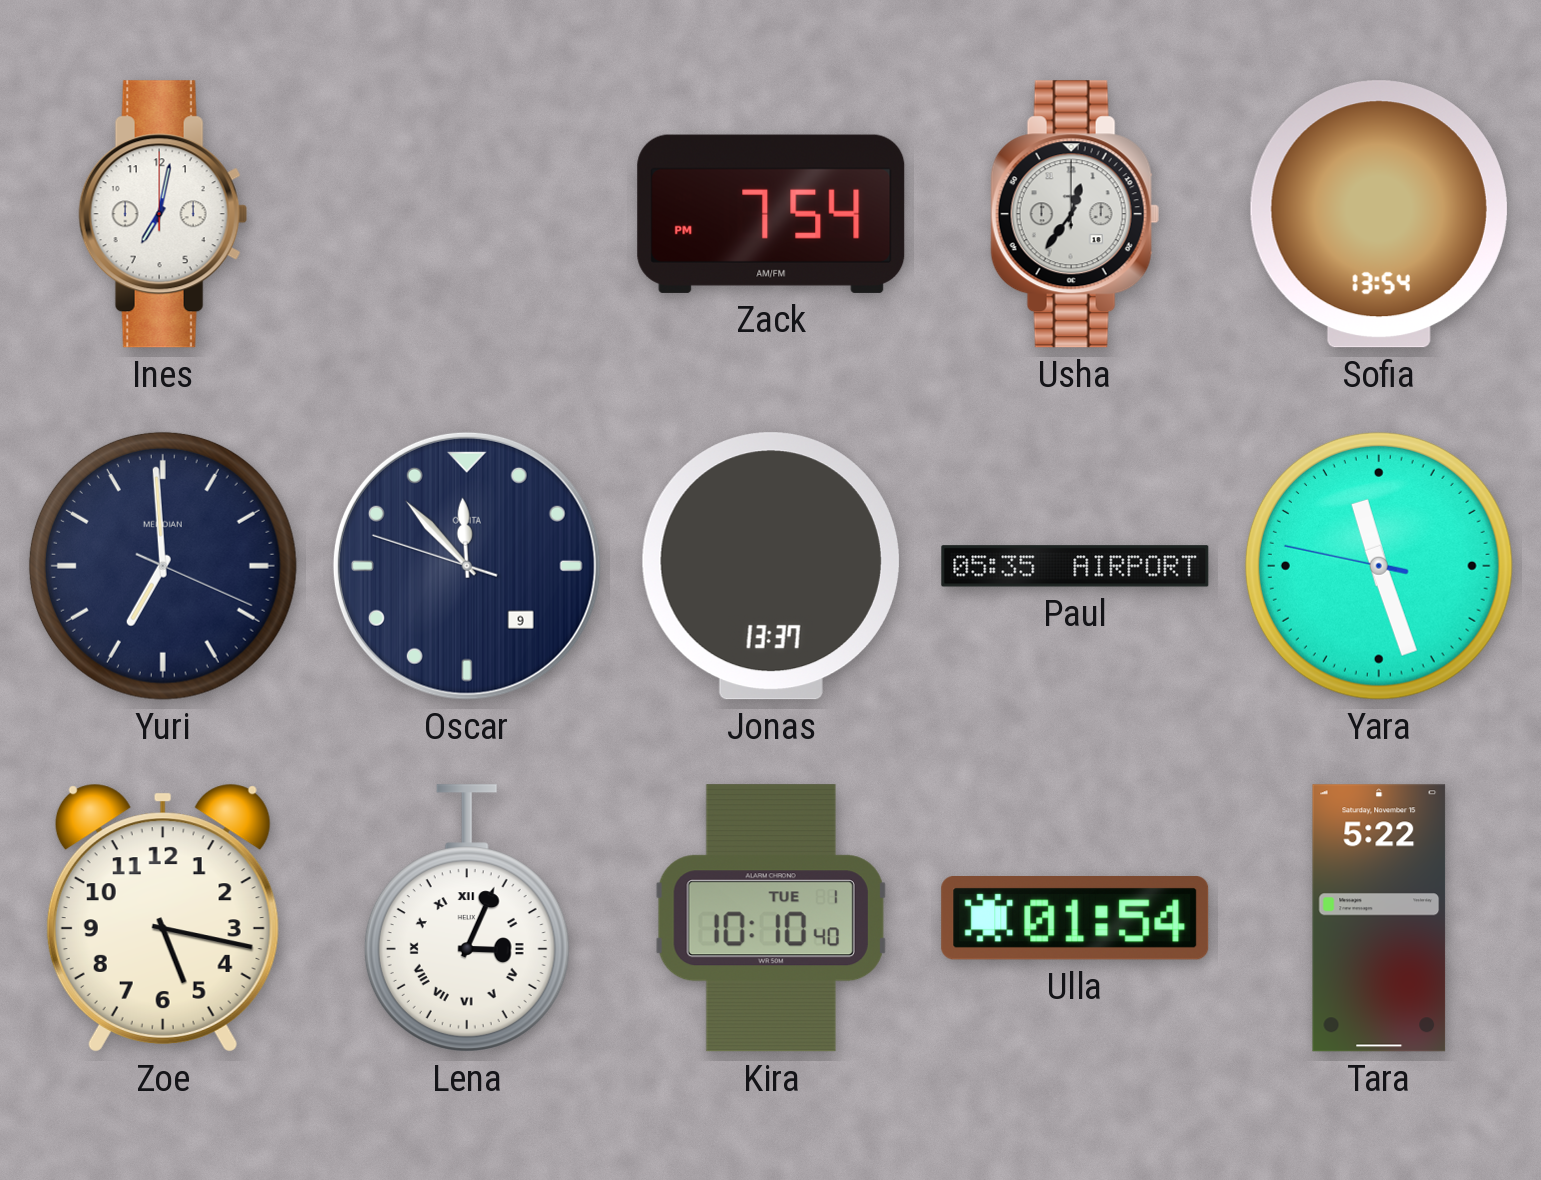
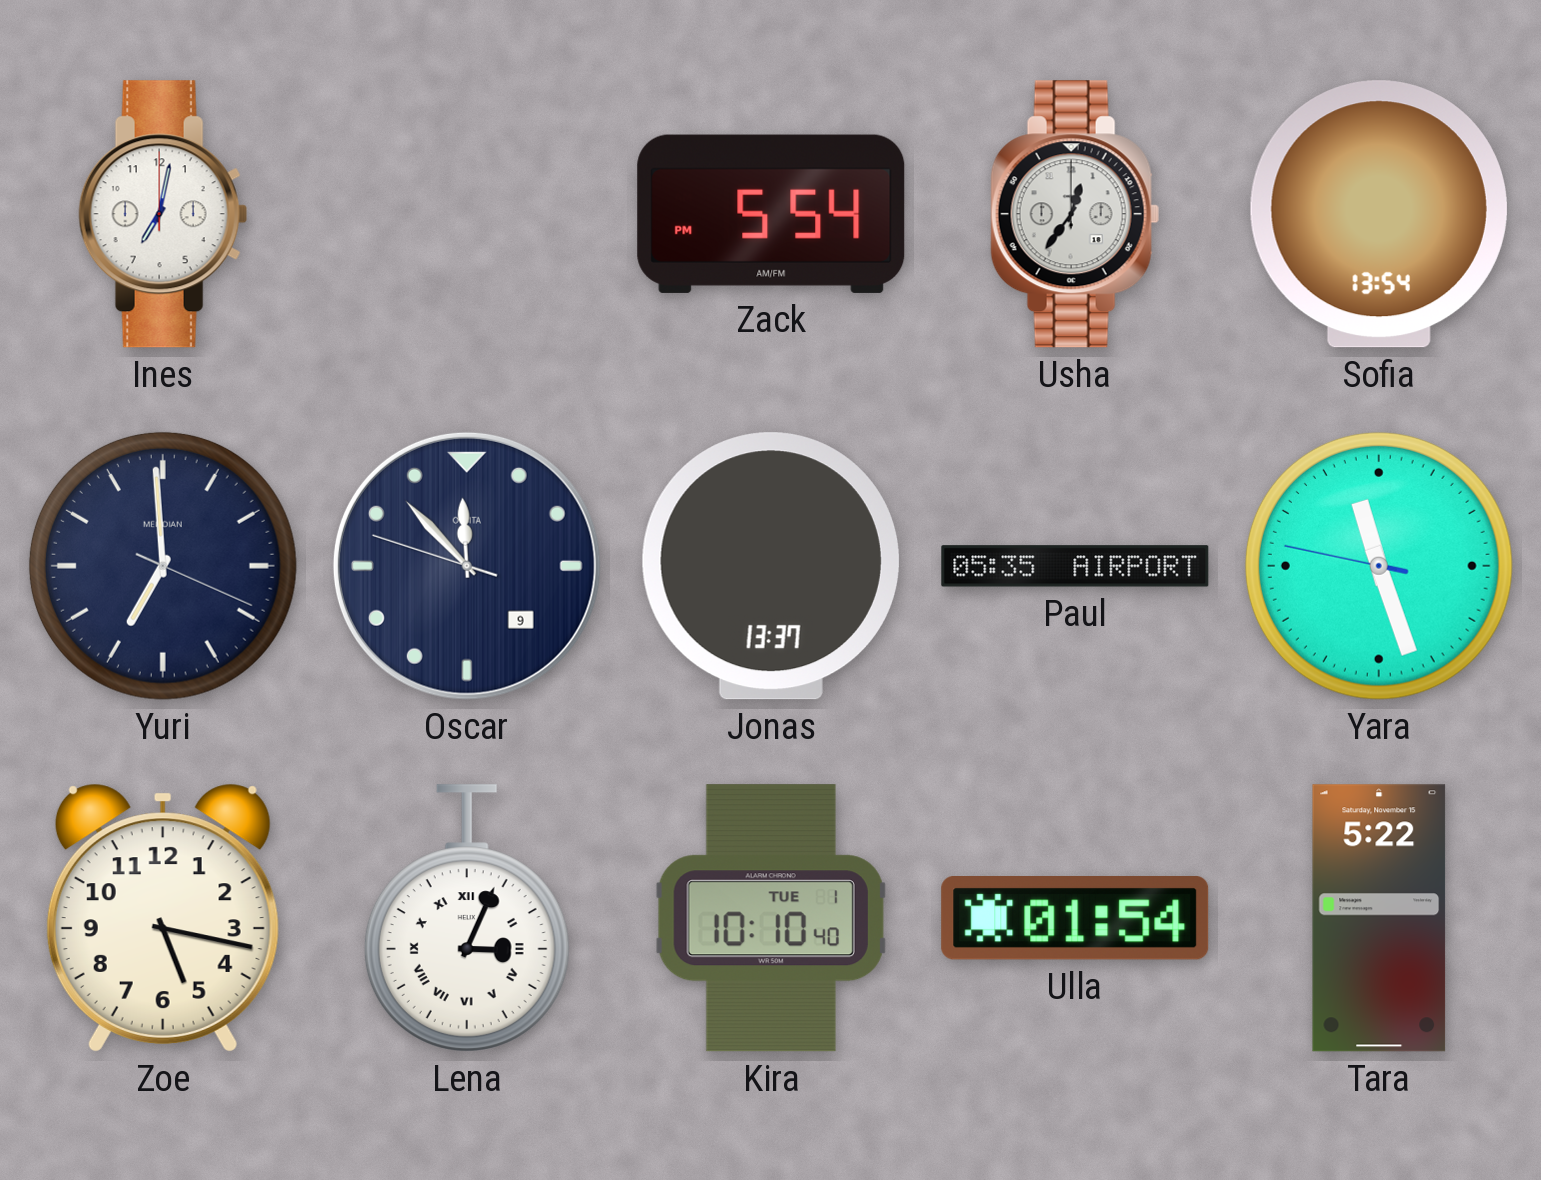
Zack: 7:54 -> 5:54 (771, 214)
